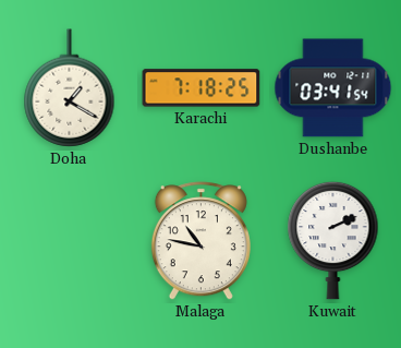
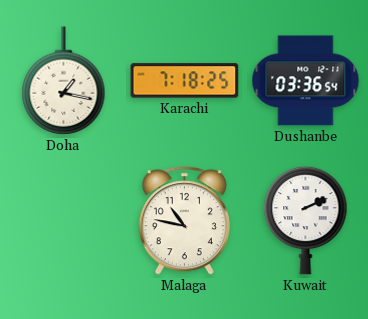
Doha: 1:20 -> 1:17 (64, 81)
Dushanbe: 03:41 -> 03:36 (306, 81)
